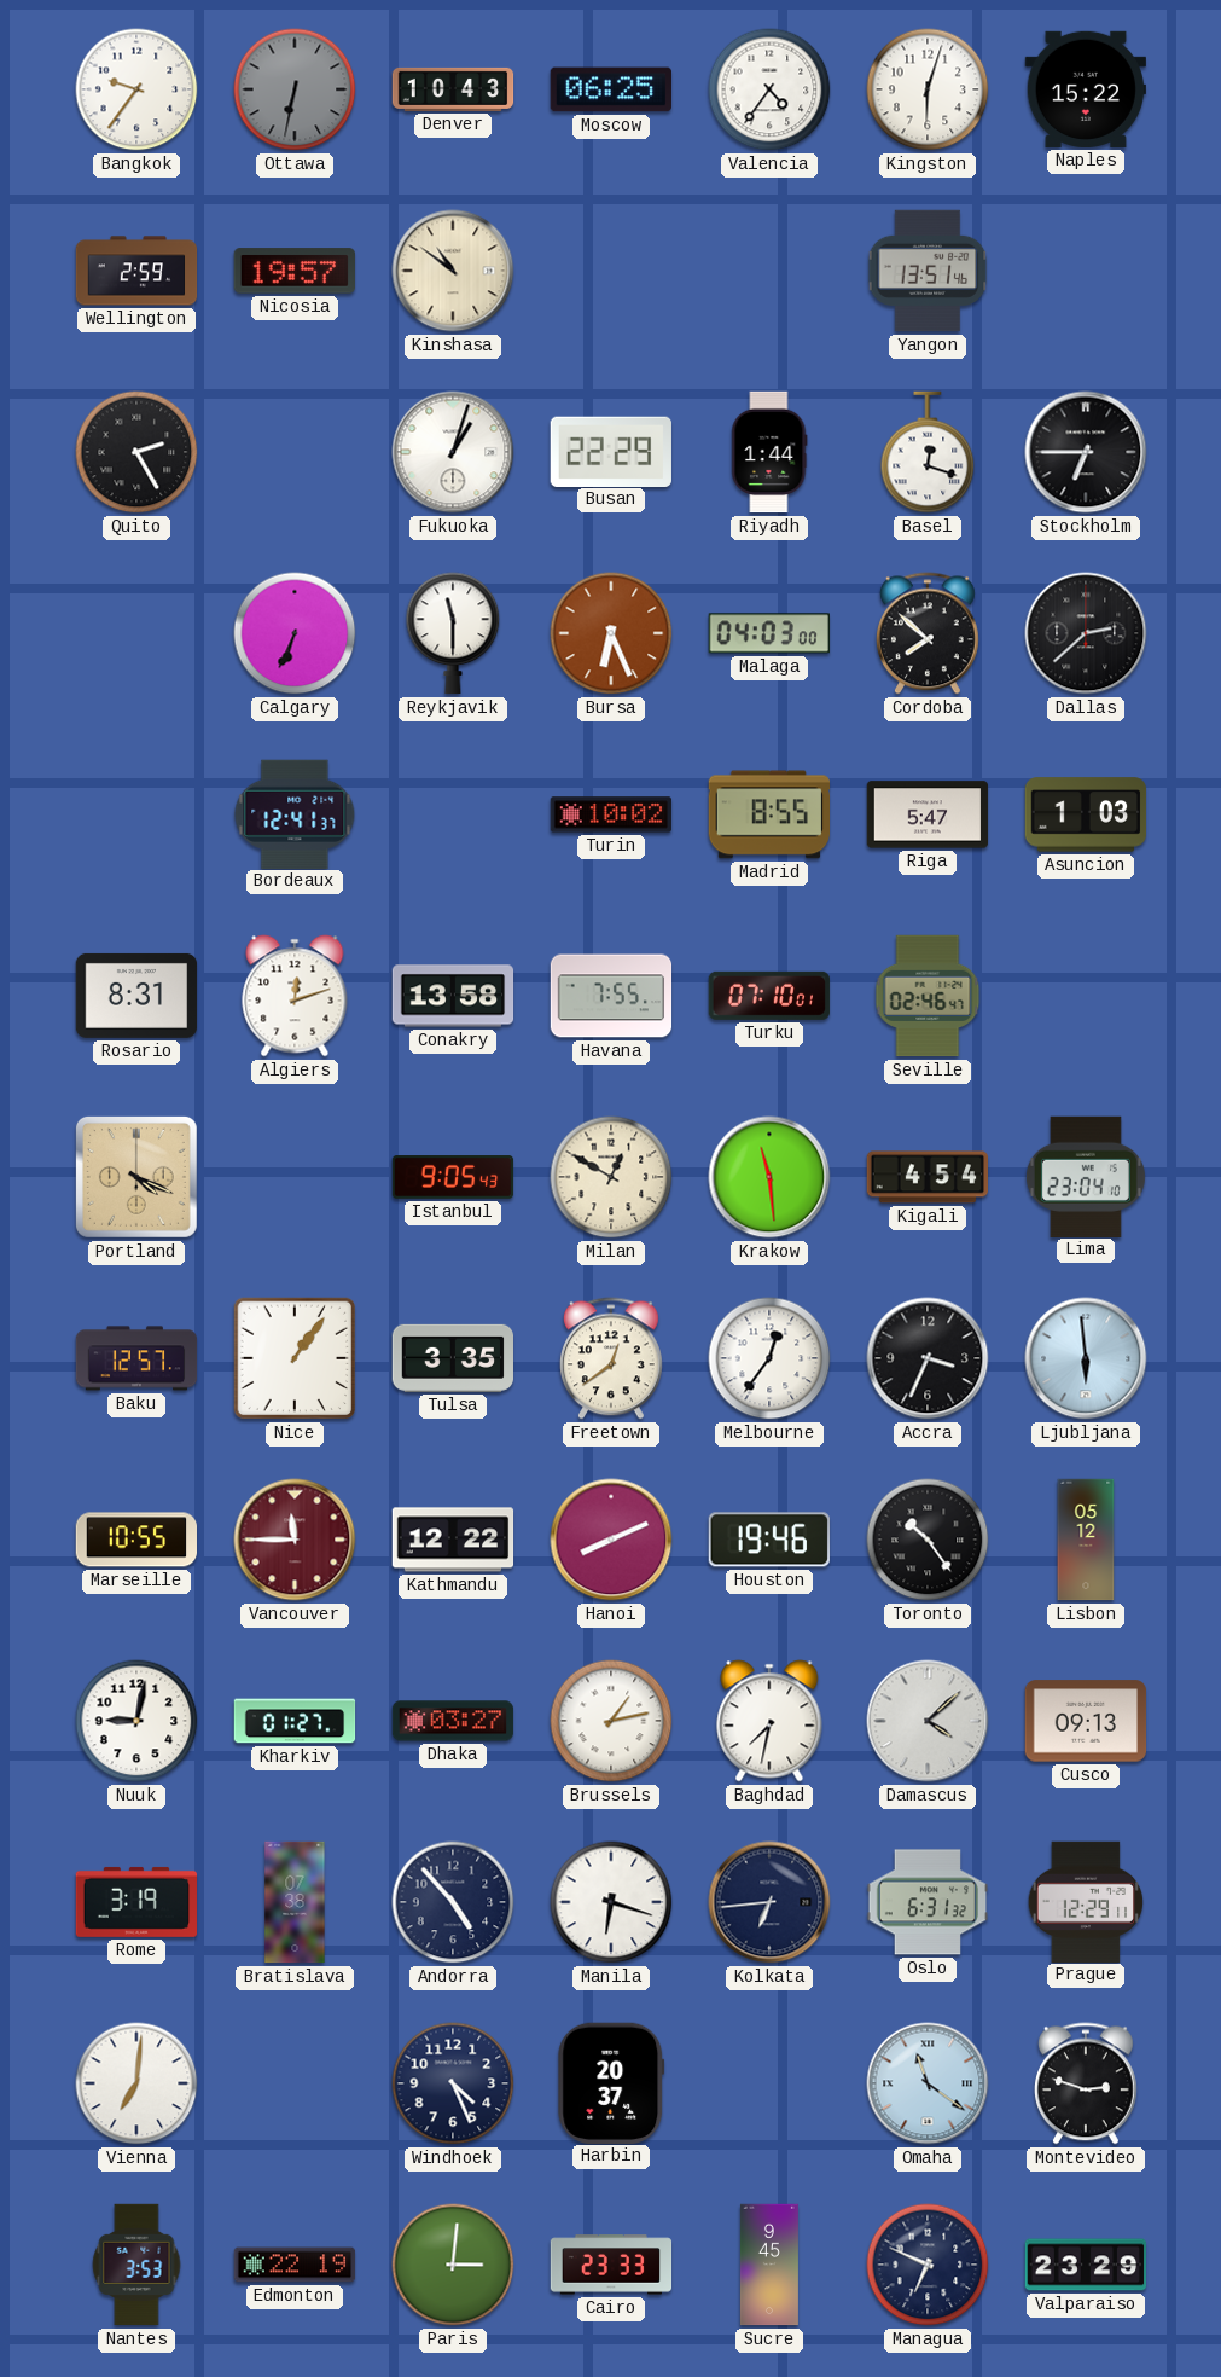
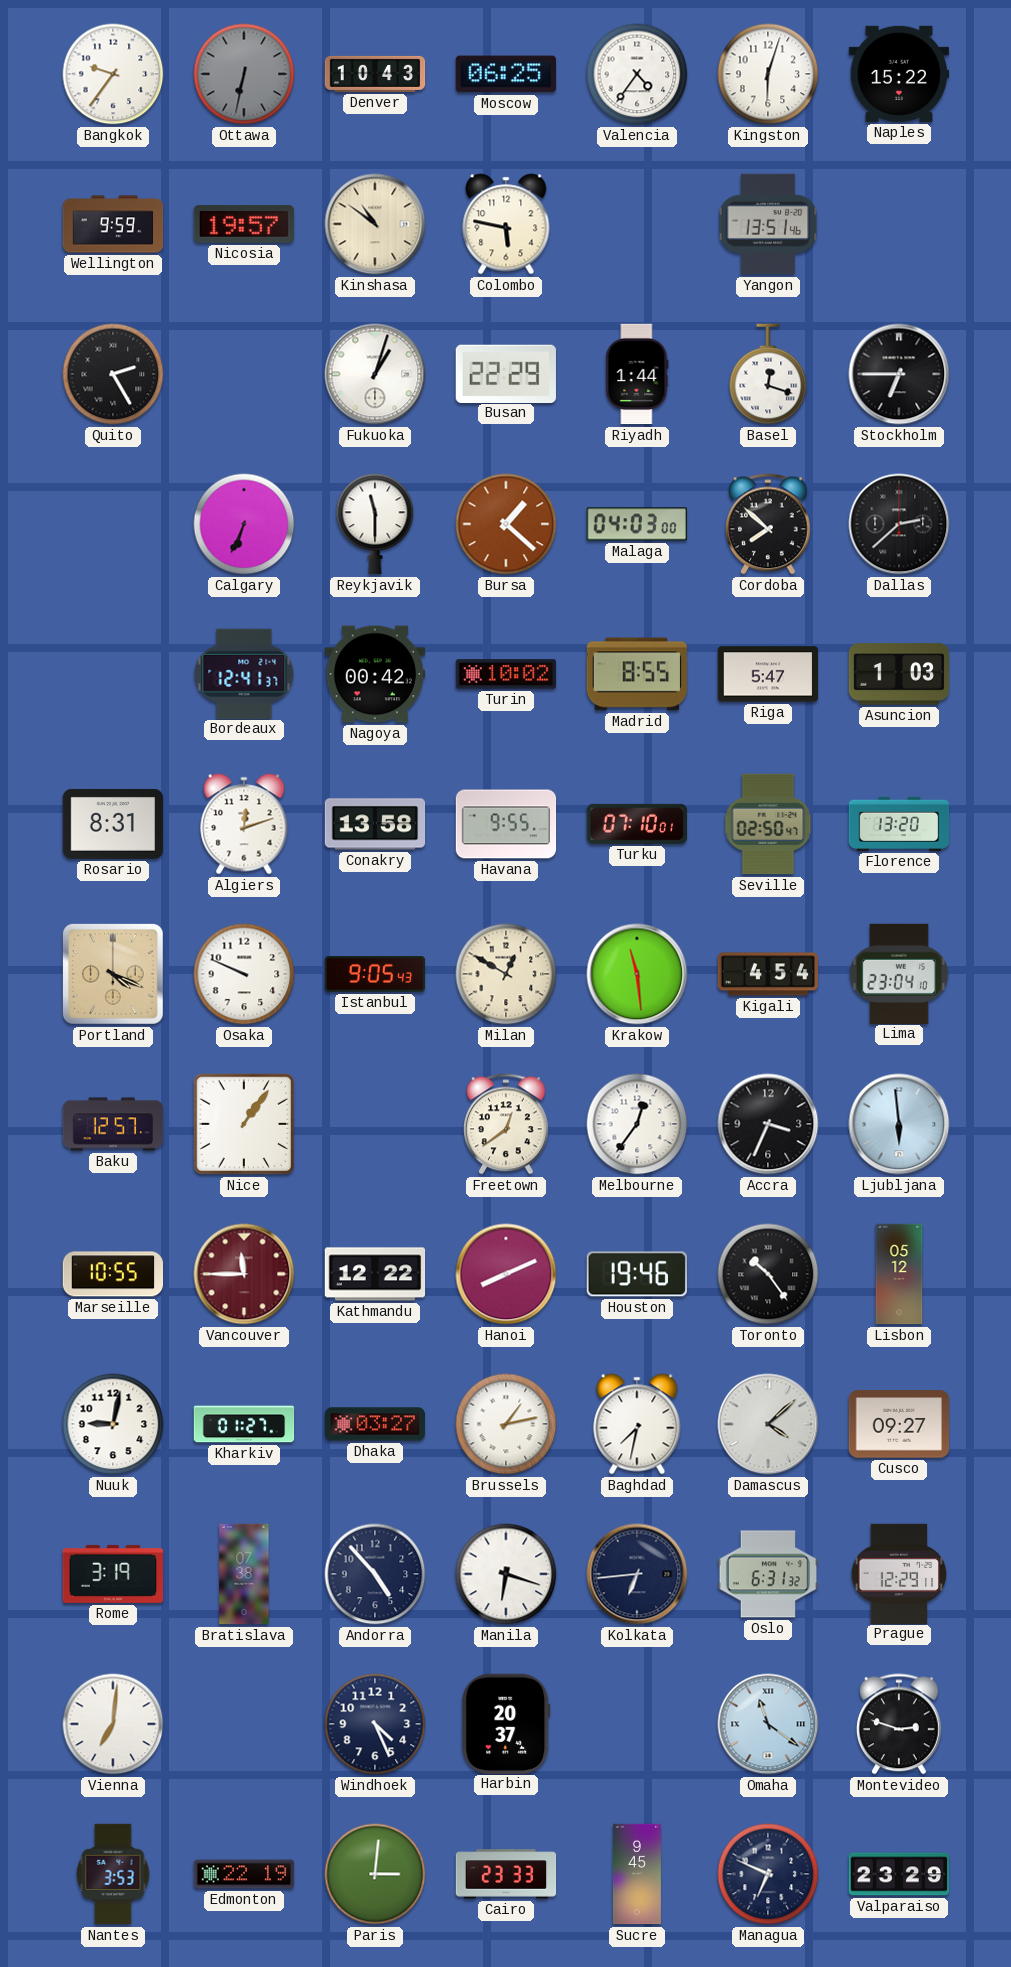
Wellington: 2:59 -> 9:59 (113, 224)
Colombo: none -> 5:47 (506, 224)
Bursa: 6:26 -> 1:22 (506, 524)
Nagoya: none -> 00:42 (375, 674)
Havana: 7:55 -> 9:55 (506, 824)
Seville: 02:46 -> 02:50 (768, 824)
Florence: none -> 13:20 (899, 824)
Osaka: none -> 9:49 (244, 974)
Tulsa: 3:35 -> none (453, 1358)
Cusco: 09:13 -> 09:27 (899, 1424)
